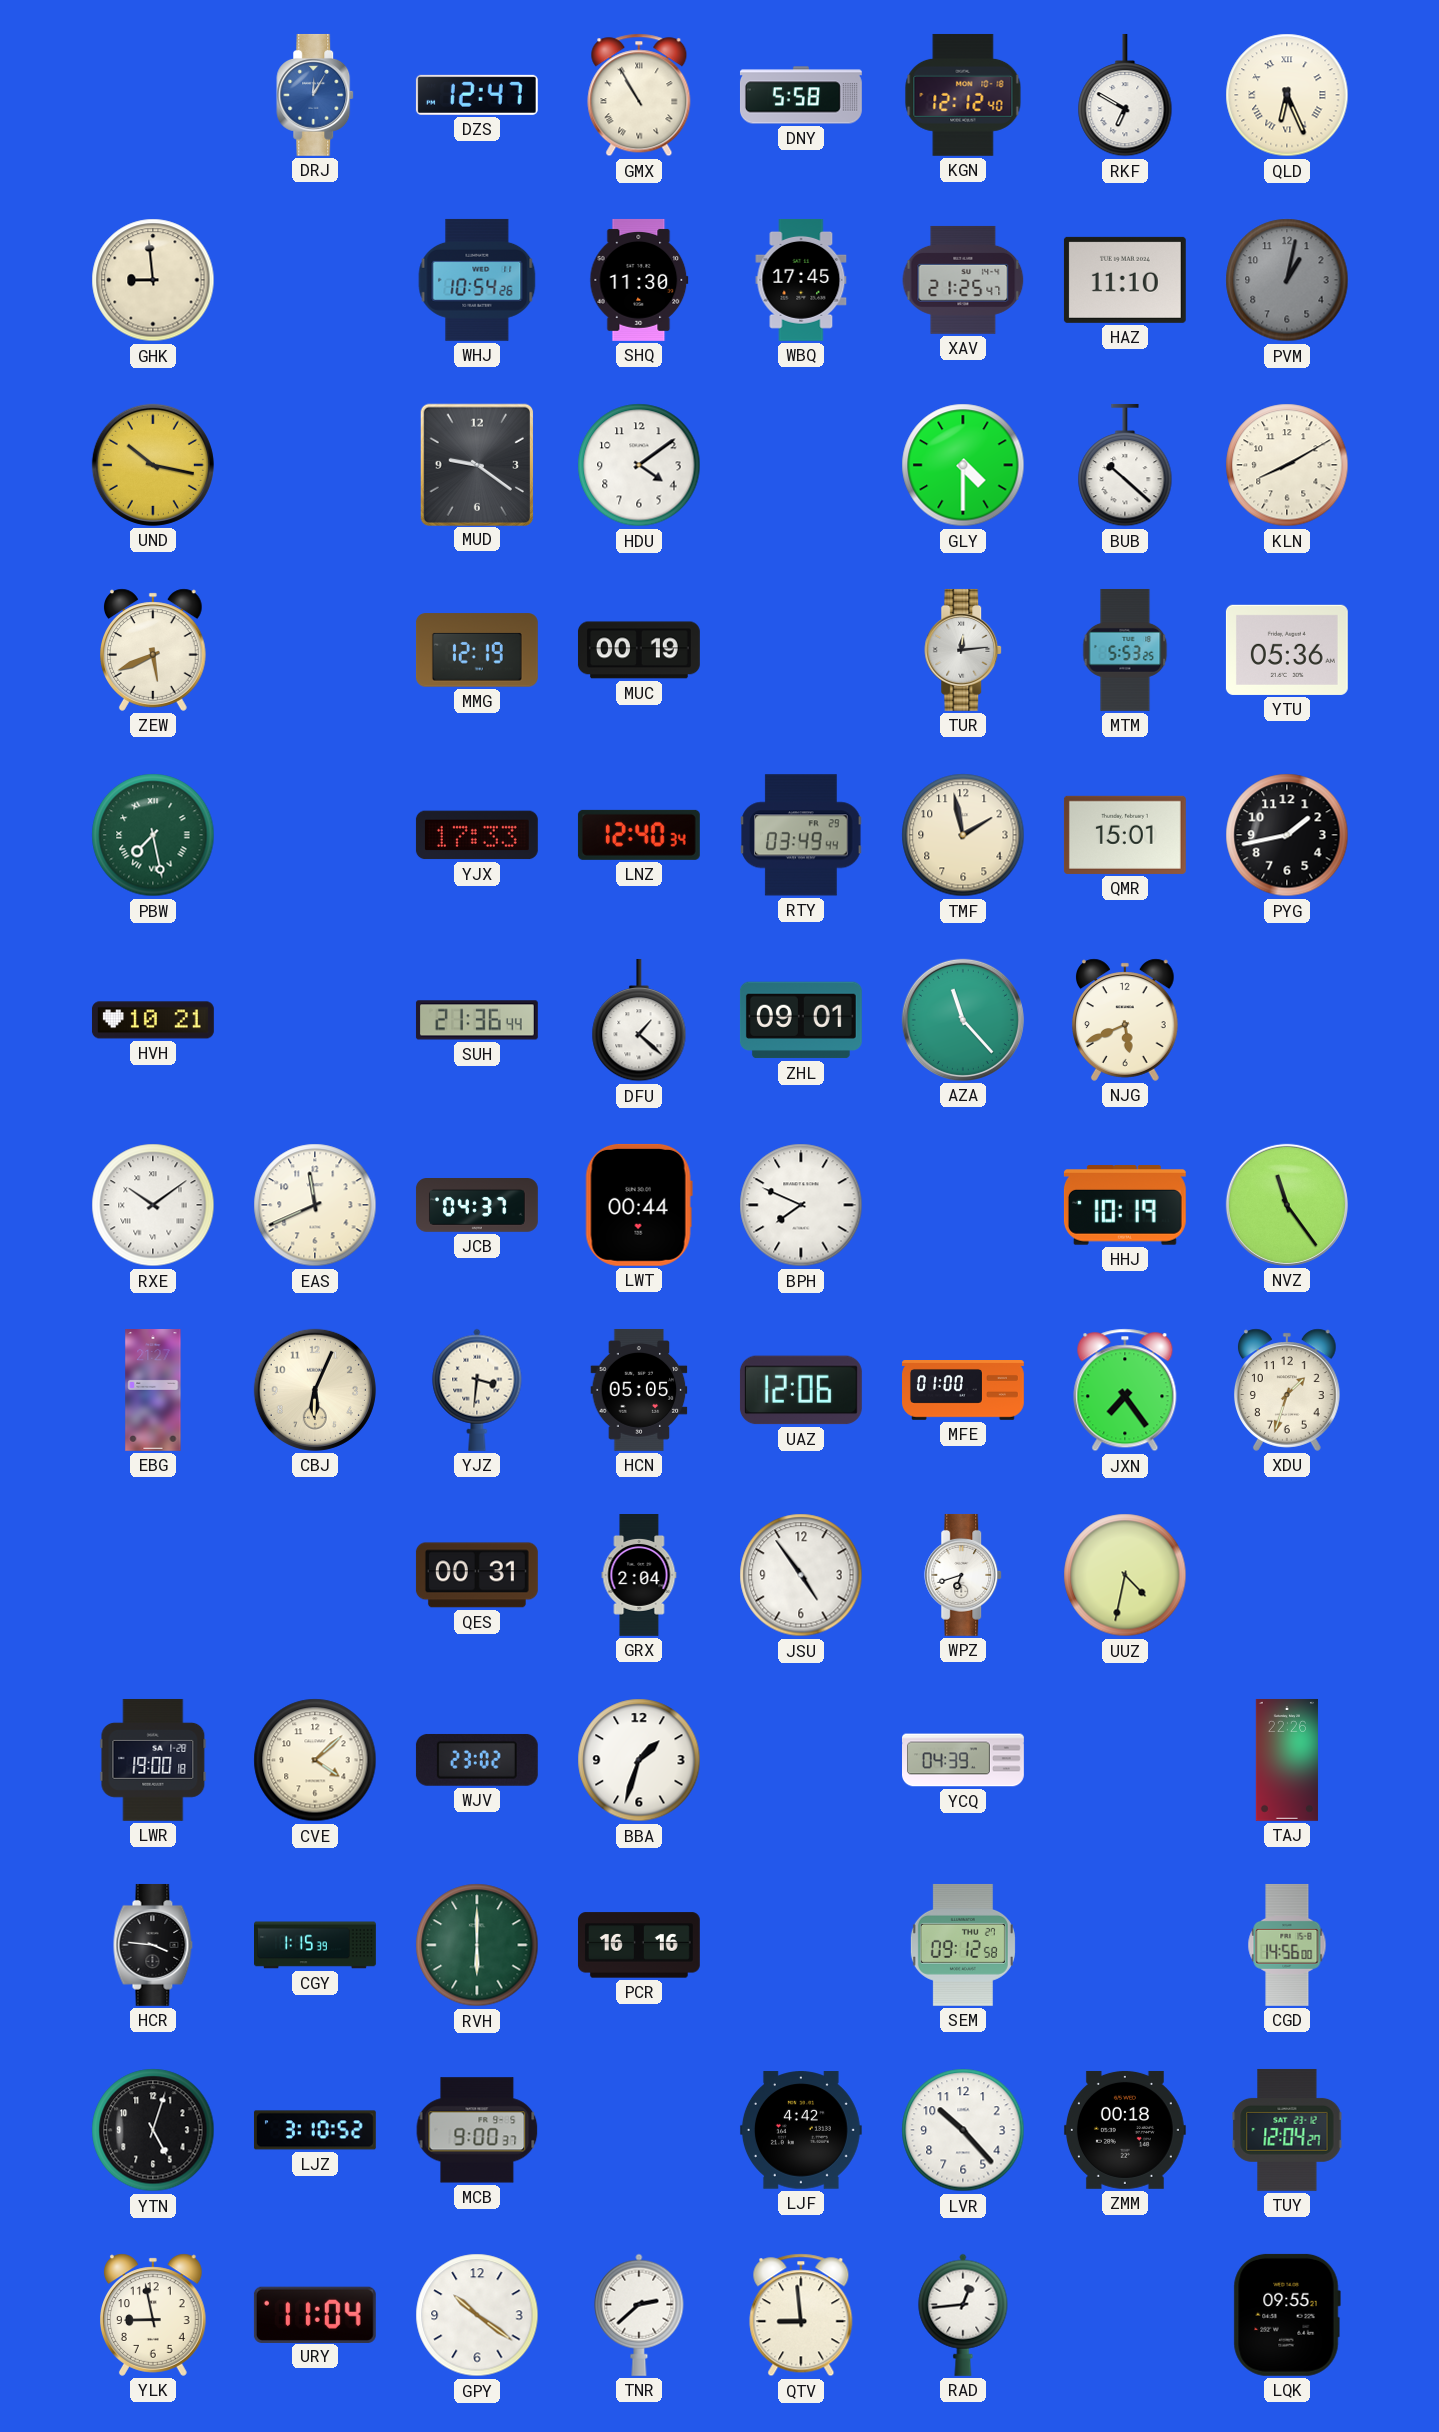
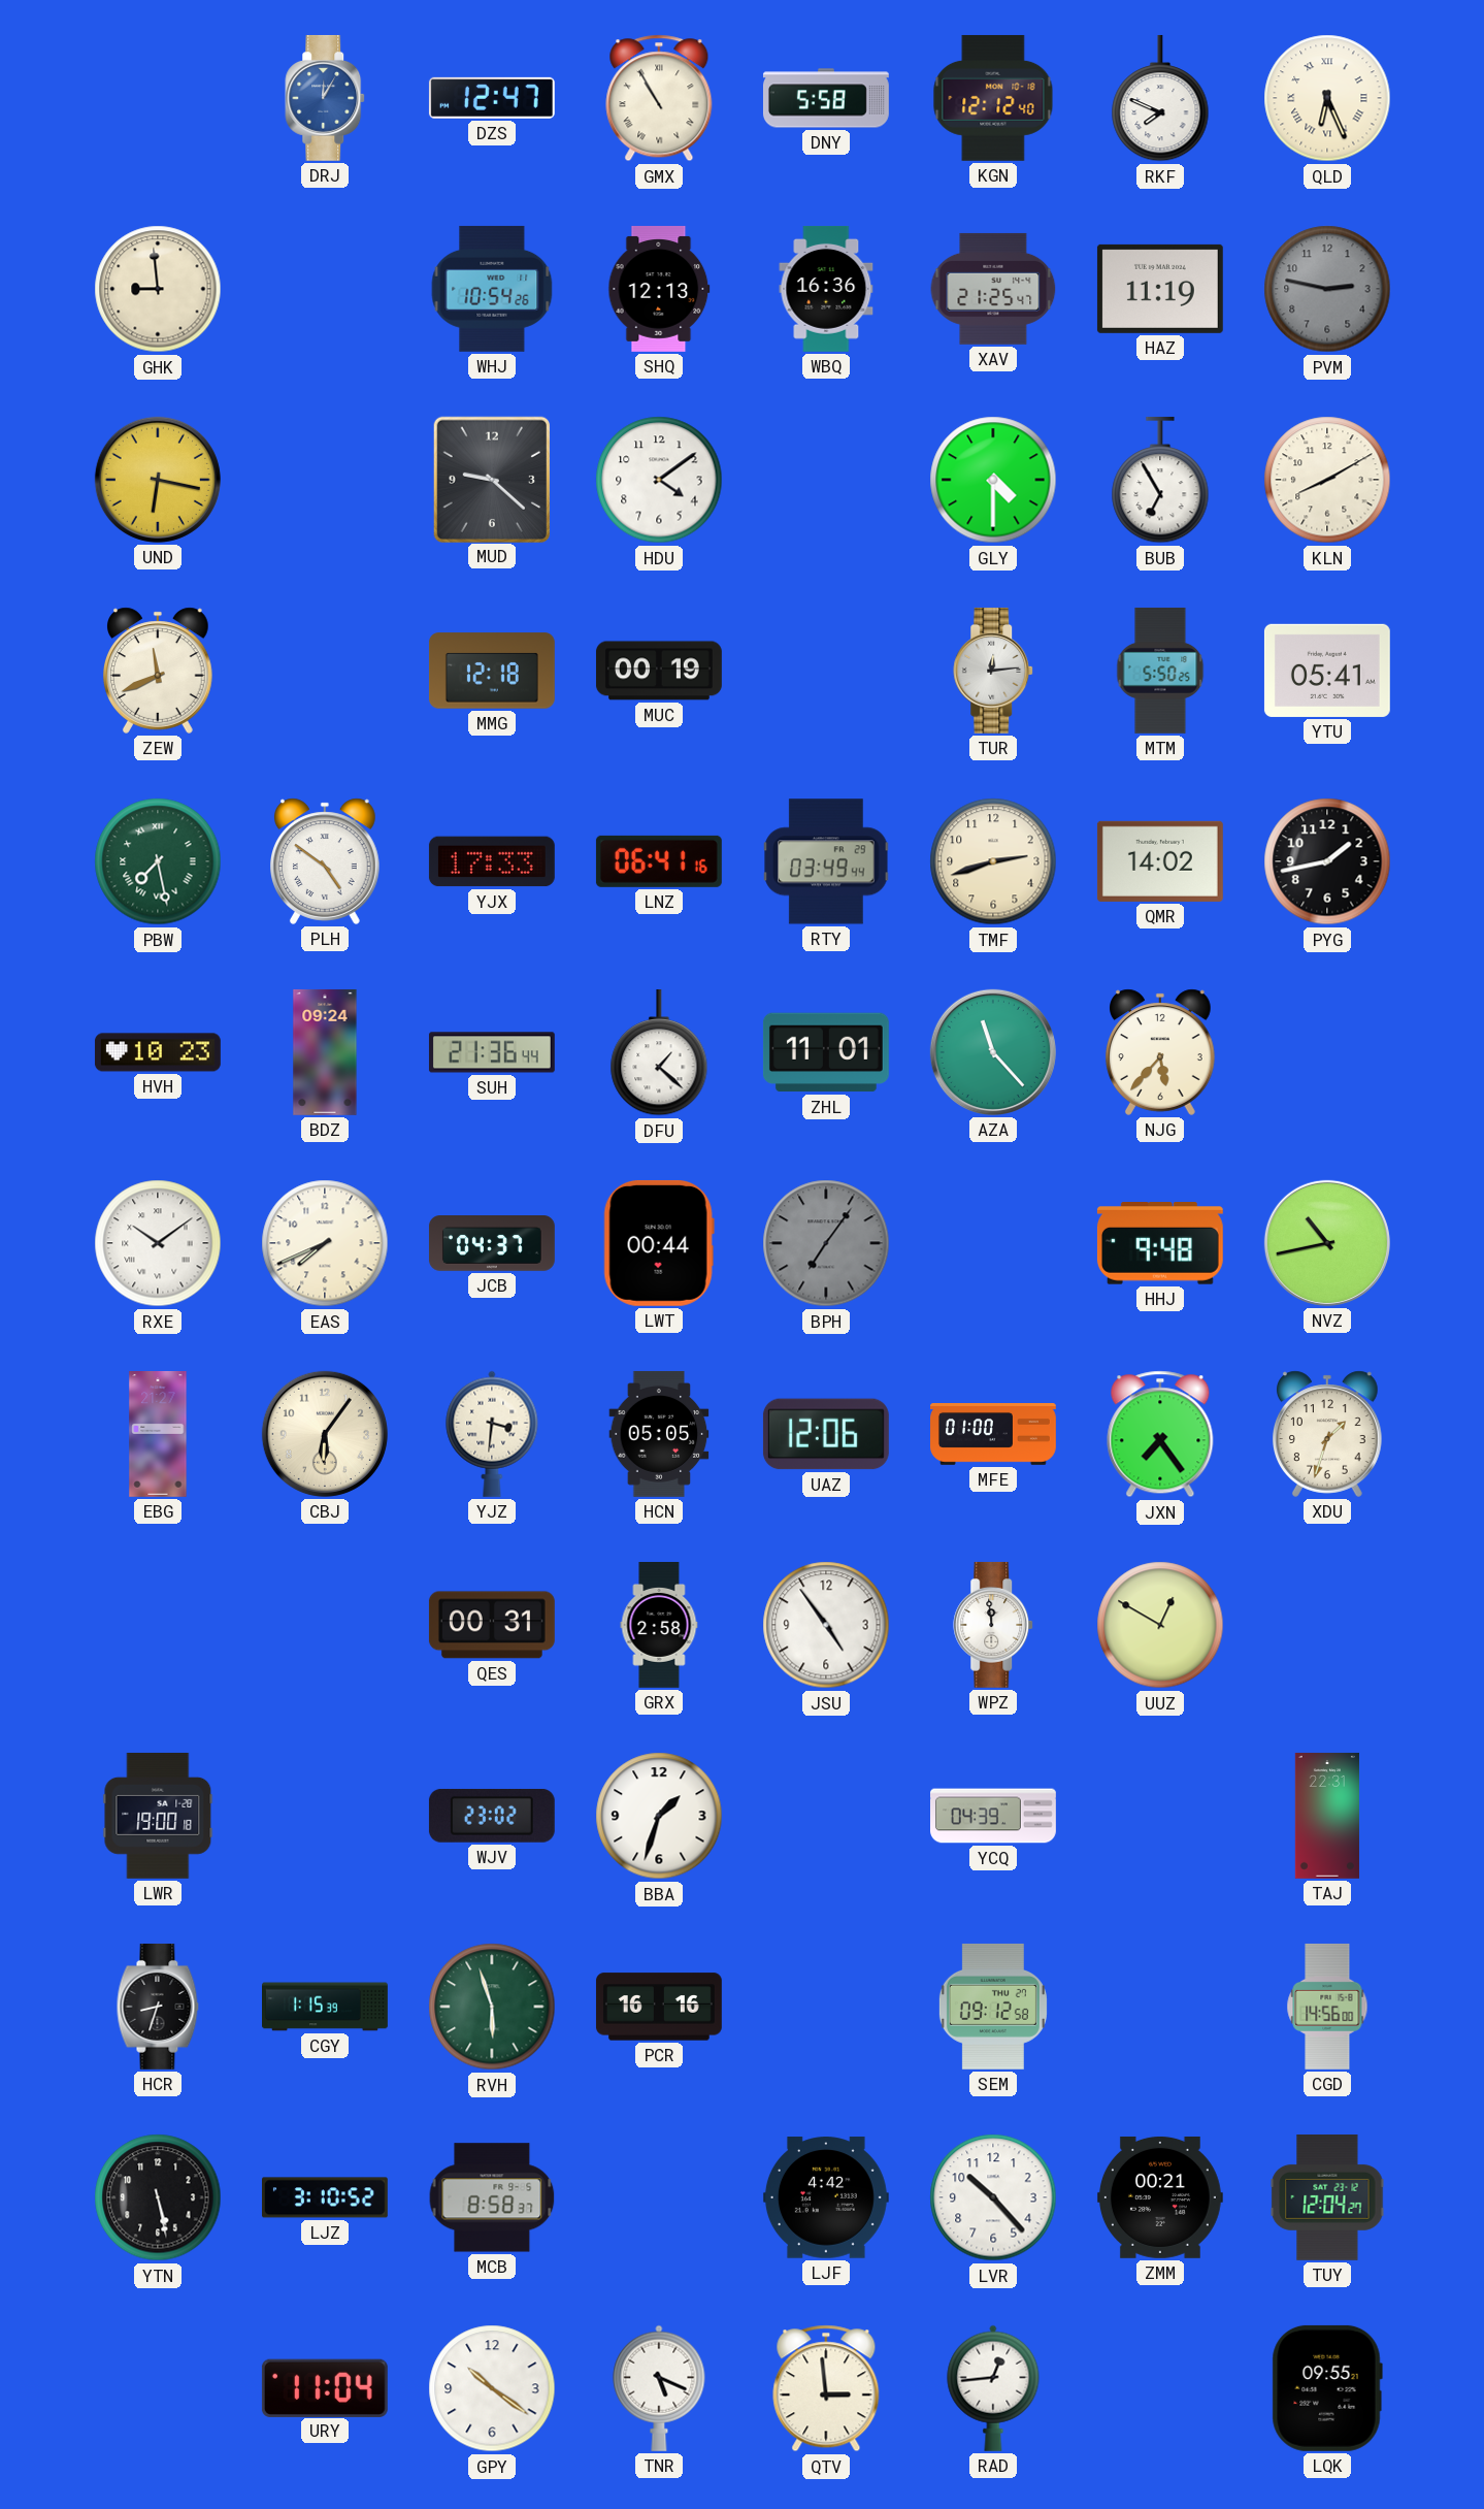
RKF: 6:50 -> 7:49 (1160, 98)
SHQ: 11:30 -> 12:13 (659, 289)
WBQ: 17:45 -> 16:36 (826, 289)
HAZ: 11:10 -> 11:19 (1160, 289)
PVM: 1:02 -> 2:47 (1327, 289)
UND: 10:17 -> 6:17 (158, 480)
MUD: 9:21 -> 9:22 (491, 479)
BUB: 10:22 -> 6:55 (1160, 480)
ZEW: 5:41 -> 11:41 (159, 671)
MMG: 12:19 -> 12:18 (492, 671)
MTM: 5:53 -> 5:50 (1160, 671)
YTU: 05:36 -> 05:41 (1327, 671)
PLH: none -> 4:51 (326, 861)
LNZ: 12:40 -> 06:41 (659, 861)
TMF: 1:58 -> 2:42 (993, 861)
QMR: 15:01 -> 14:02 (1160, 861)
HVH: 10:21 -> 10:23 (158, 1052)
BDZ: none -> 09:24 (325, 1052)
ZHL: 09:01 -> 11:01 (826, 1052)
NJG: 5:41 -> 5:37 (1161, 1052)
EAS: 11:41 -> 7:41 (325, 1243)
BPH: 7:49 -> 7:06 (826, 1243)
BPH dial: white -> grey (826, 1243)
HHJ: 10:19 -> 9:48 (1160, 1244)
NVZ: 11:24 -> 10:43 (1327, 1243)
CBJ: 6:04 -> 6:06 (325, 1434)
GRX: 2:04 -> 2:58 (659, 1626)
WPZ: 6:42 -> 11:59 (994, 1625)
UUZ: 4:32 -> 12:50 (1160, 1625)
CVE: 4:08 -> none (315, 1760)
TAJ: 22:26 -> 22:31 (1327, 1816)
HCR: 3:46 -> 8:33 (158, 2007)
RVH: 6:00 -> 5:57 (492, 2007)
YTN: 5:03 -> 5:28 (158, 2197)
MCB: 9:00 -> 8:58 (492, 2197)
ZMM: 00:18 -> 00:21 (1160, 2197)
YLK: 8:58 -> none (154, 2315)
TNR: 2:38 -> 5:19 (659, 2388)
QTV: 8:59 -> 2:59 (826, 2388)
